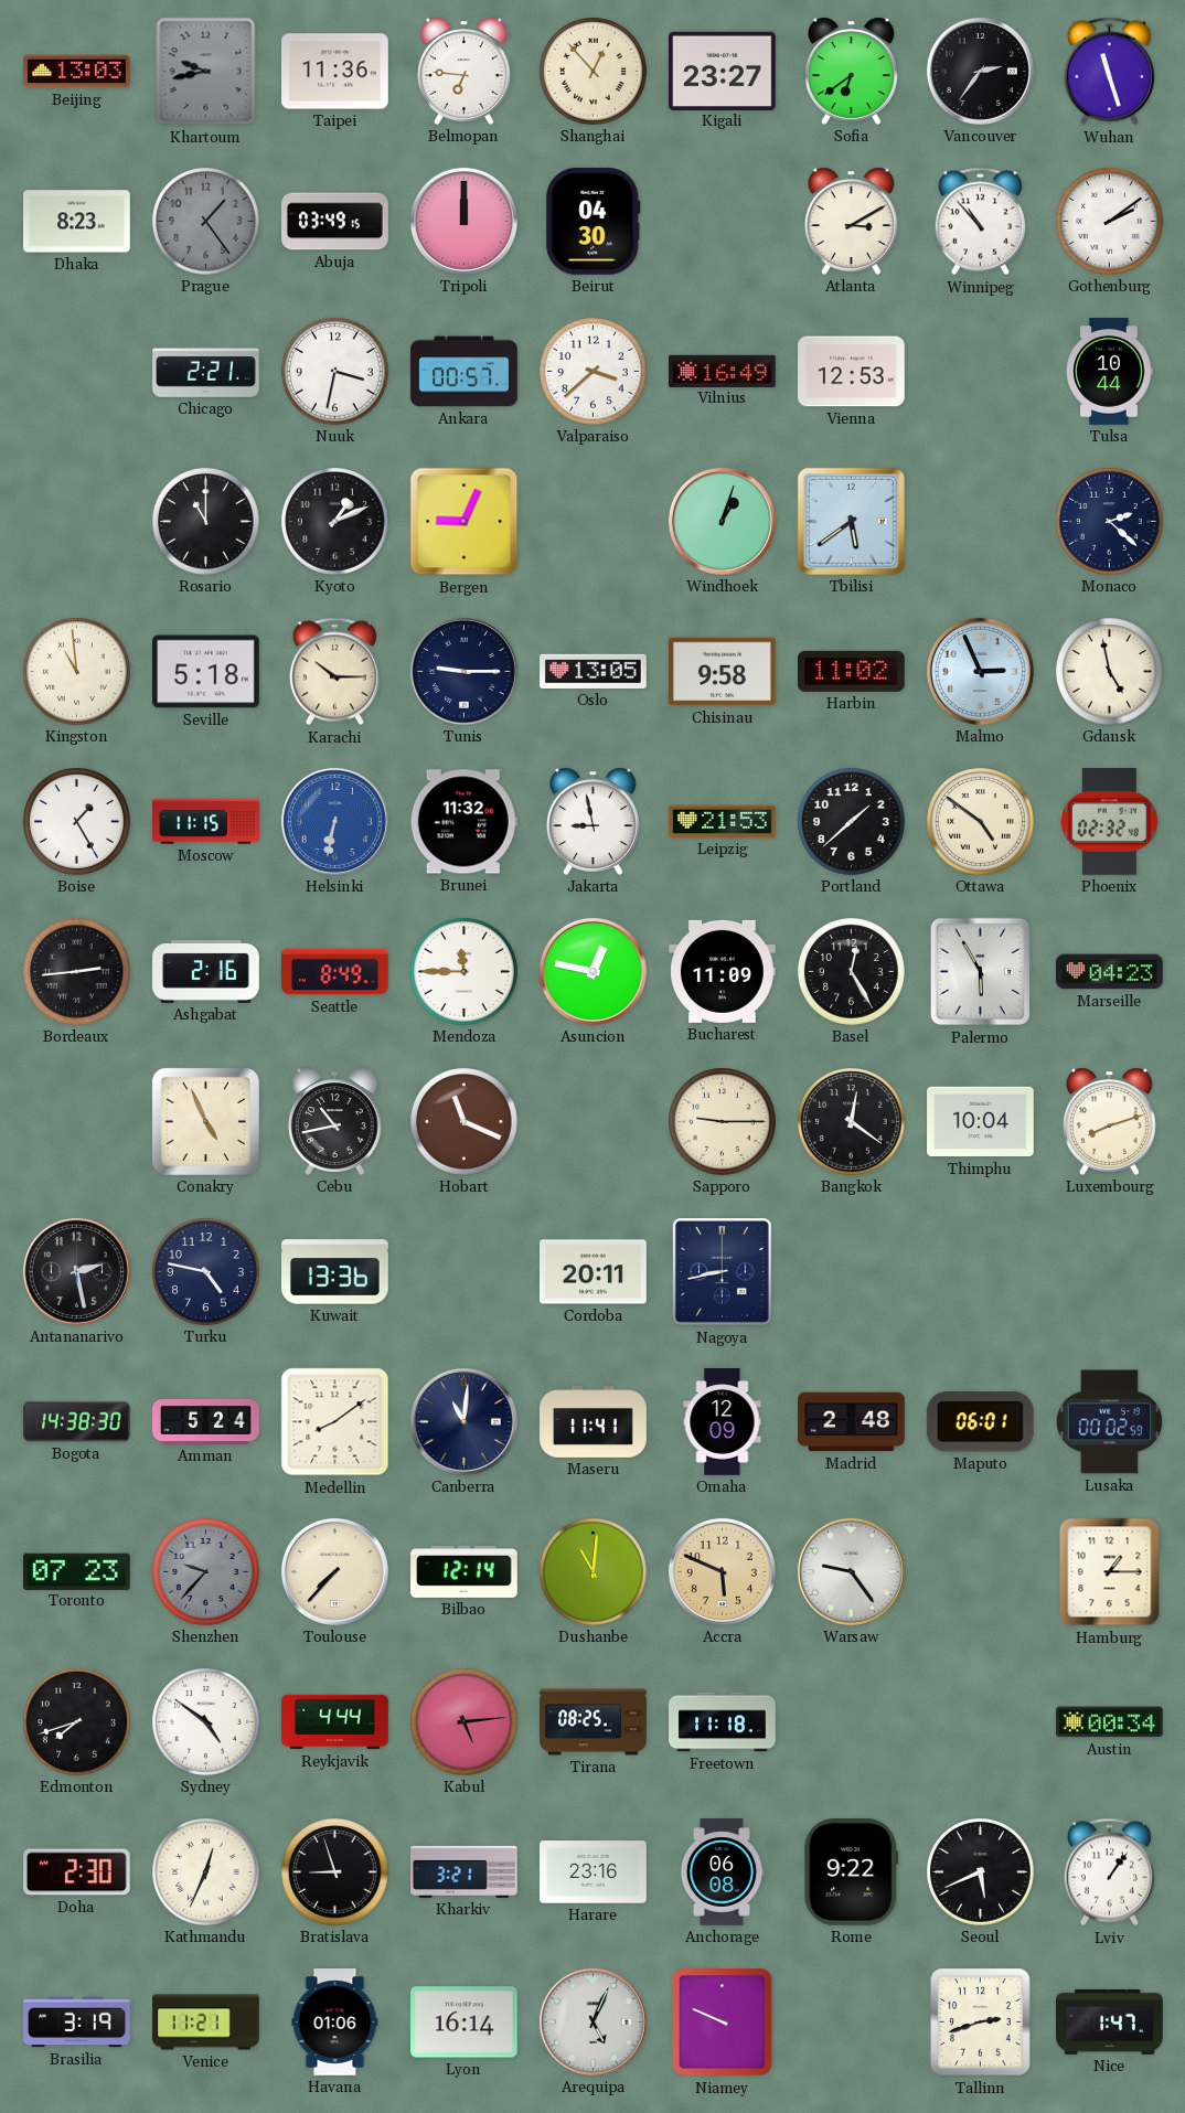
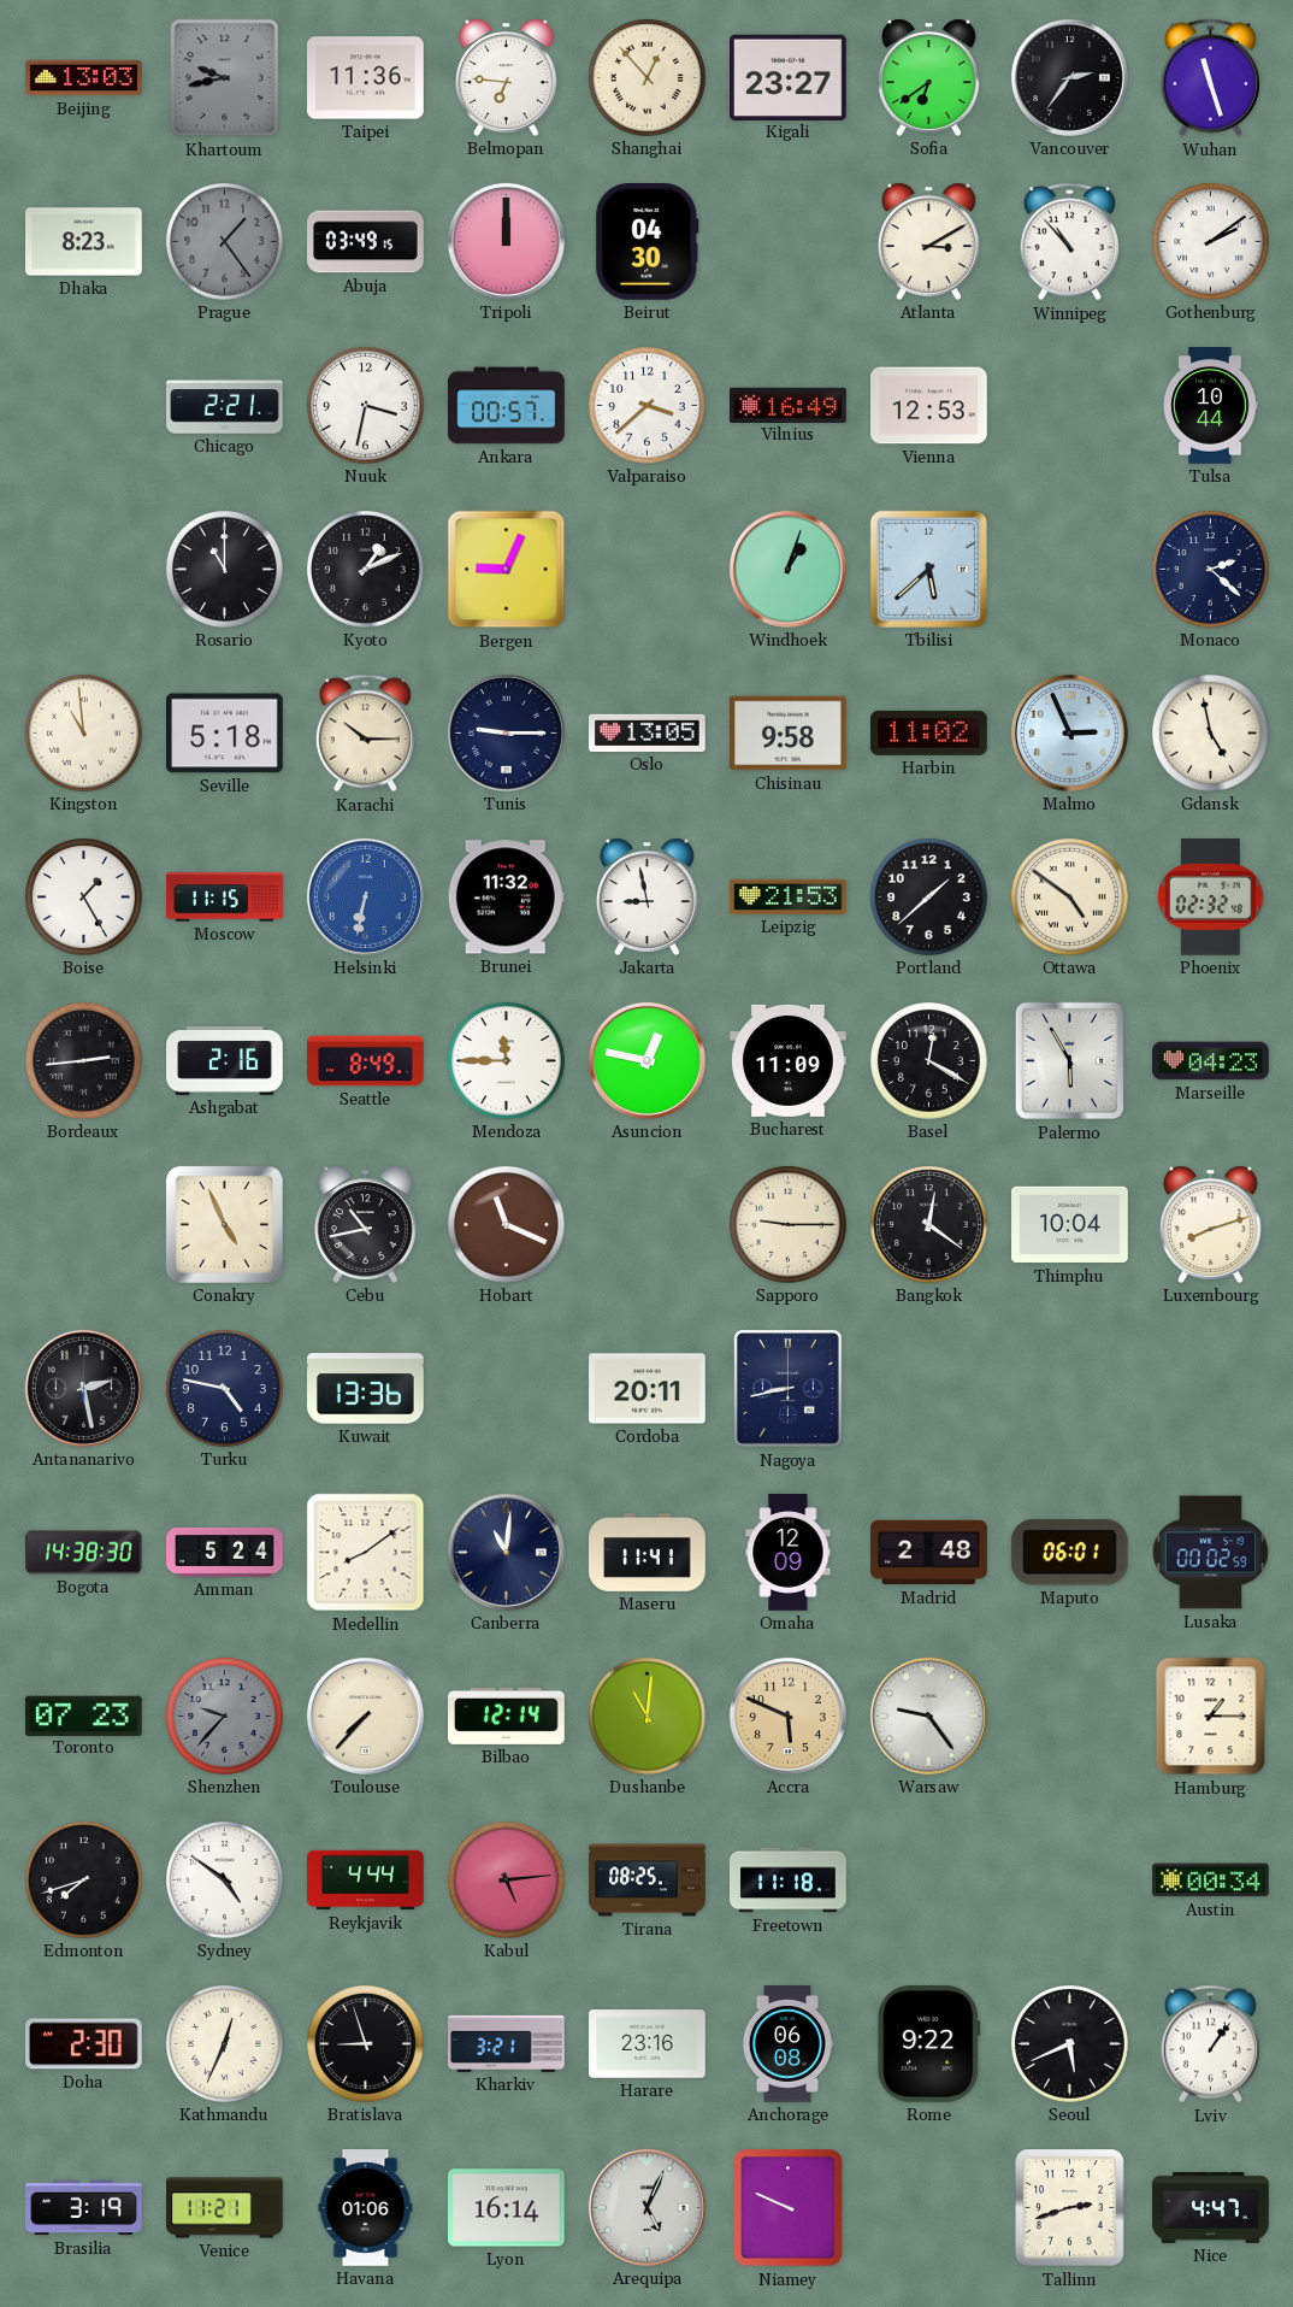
Tbilisi: 5:39 -> 5:38 (928, 569)
Basel: 12:25 -> 12:20 (929, 1061)
Nice: 1:47 -> 4:47 (1211, 2207)
